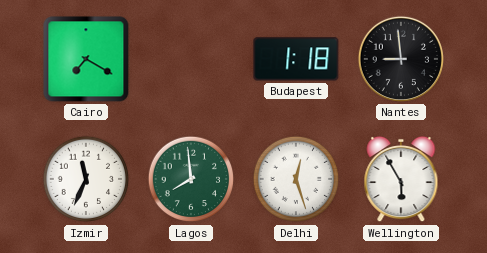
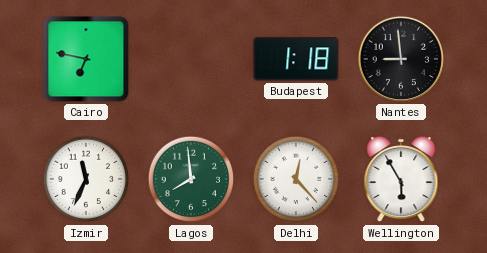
Cairo: 7:20 -> 6:47 (86, 59)
Delhi: 12:27 -> 12:23 (296, 179)
